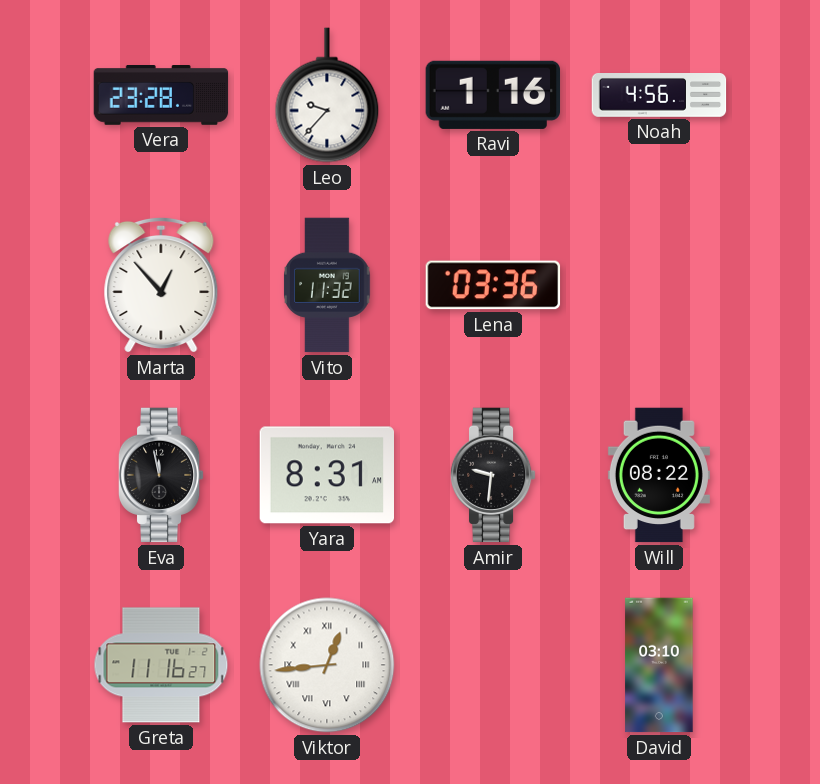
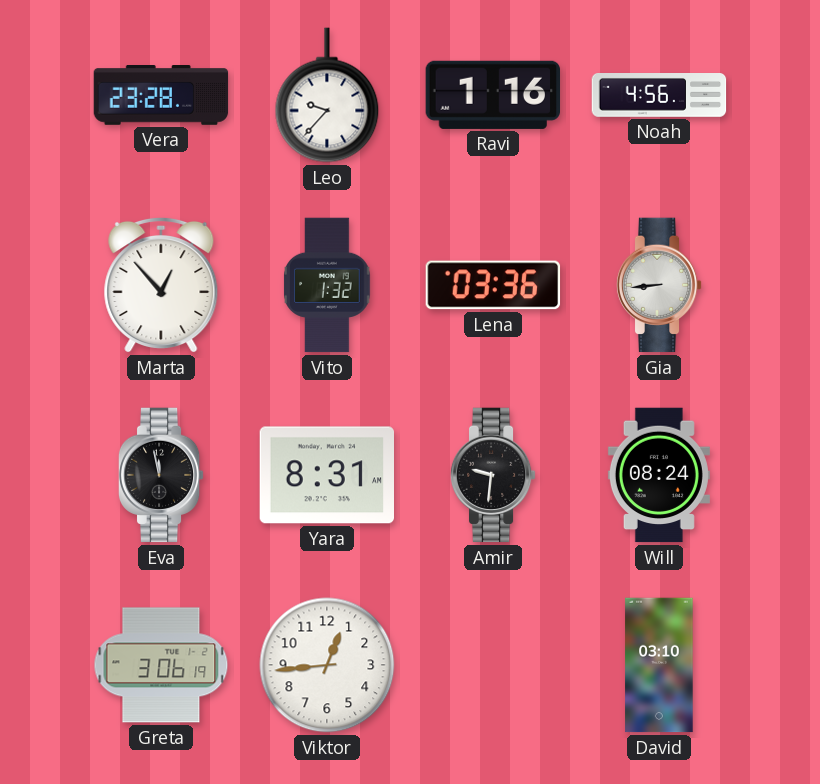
Vito: 11:32 -> 1:32 (327, 285)
Gia: none -> 8:44 (659, 285)
Will: 08:22 -> 08:24 (659, 475)
Greta: 11:16 -> 3:06 (161, 665)
Viktor numerals: Roman -> Arabic (327, 665)
